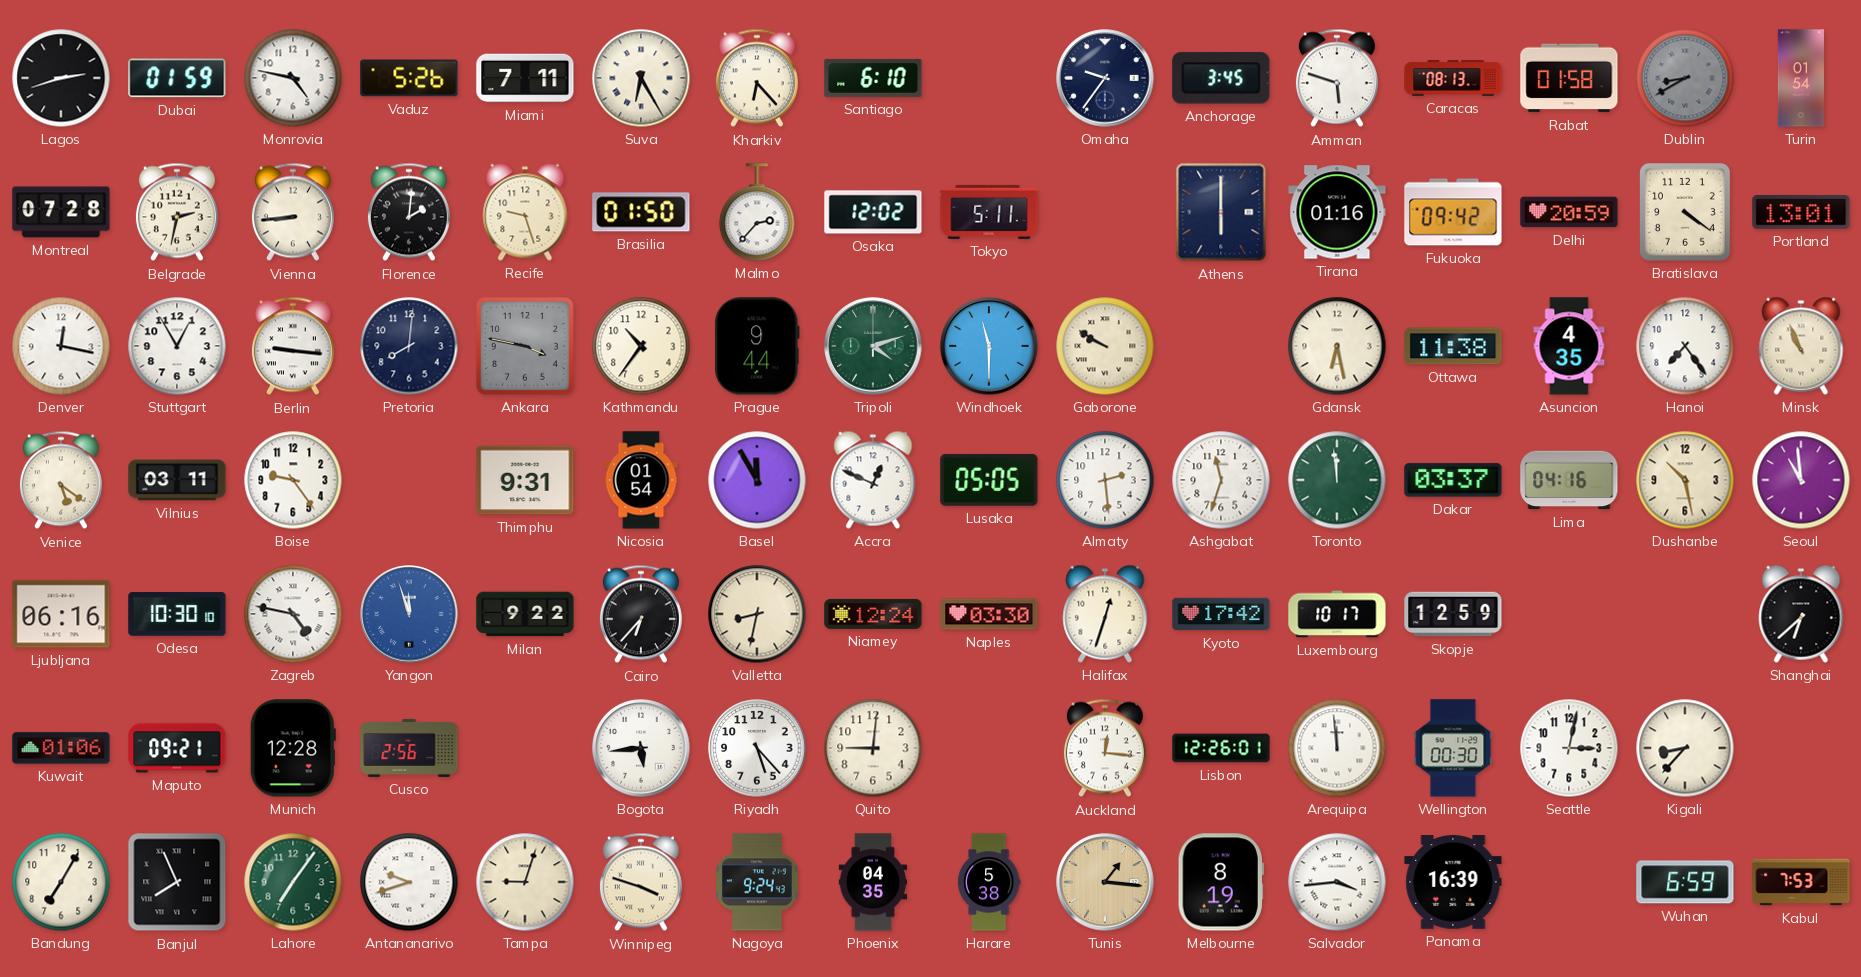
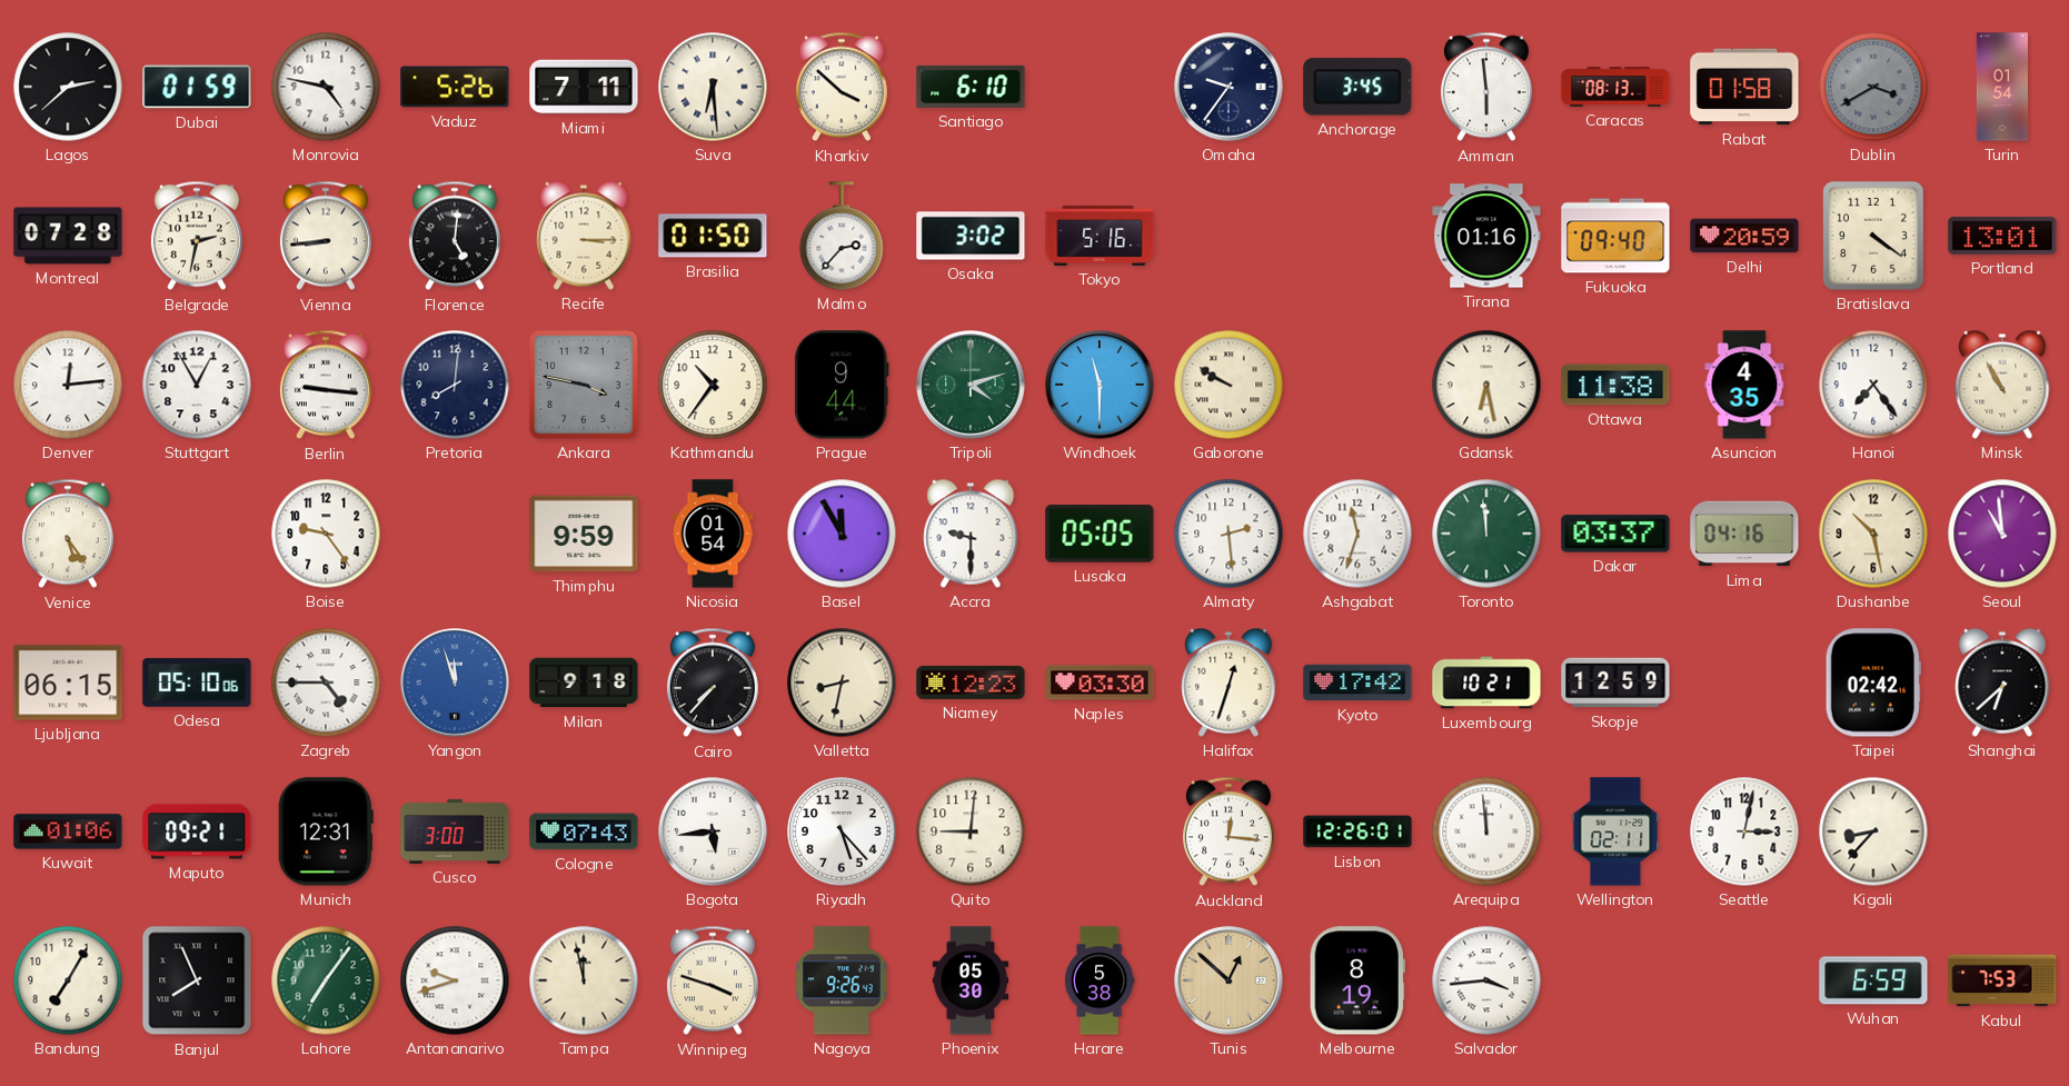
Lagos: 2:42 -> 2:38 (68, 87)
Suva: 6:25 -> 6:29 (713, 87)
Kharkiv: 6:23 -> 3:52 (842, 87)
Amman: 5:48 -> 5:59 (1486, 87)
Dublin: 8:40 -> 3:40 (1873, 87)
Florence: 2:01 -> 5:01 (455, 236)
Recife: 9:27 -> 3:15 (584, 236)
Osaka: 12:02 -> 3:02 (971, 236)
Tokyo: 5:11 -> 5:16 (1100, 236)
Athens: 6:00 -> none (1221, 212)
Fukuoka: 09:42 -> 09:40 (1615, 236)
Denver: 12:17 -> 12:14 (68, 385)
Minsk: 10:56 -> 10:55 (2002, 385)
Venice: 5:21 -> 5:24 (68, 534)
Vilnius: 03:11 -> none (177, 480)
Thimphu: 9:31 -> 9:59 (584, 534)
Accra: 12:49 -> 9:30 (971, 534)
Ljubljana: 06:16 -> 06:15 (68, 683)
Odesa: 10:30 -> 05:10 (197, 683)
Zagreb: 4:47 -> 4:45 (326, 683)
Milan: 9:22 -> 9:18 (584, 683)
Cairo: 6:37 -> 7:37 (713, 683)
Niamey: 12:24 -> 12:23 (971, 683)
Luxembourg: 10:17 -> 10:21 (1486, 683)
Taipei: none -> 02:42 (1873, 683)
Munich: 12:28 -> 12:31 (326, 831)
Cusco: 2:56 -> 3:00 (455, 831)
Cologne: none -> 07:43 (584, 831)
Wellington: 00:30 -> 02:11 (1615, 831)
Tampa: 9:03 -> 11:58 (584, 980)
Nagoya: 9:24 -> 9:26 (842, 980)
Phoenix: 04:35 -> 05:30 (971, 980)
Tunis: 1:16 -> 12:52 (1229, 980)
Panama: 16:39 -> none (1453, 882)
